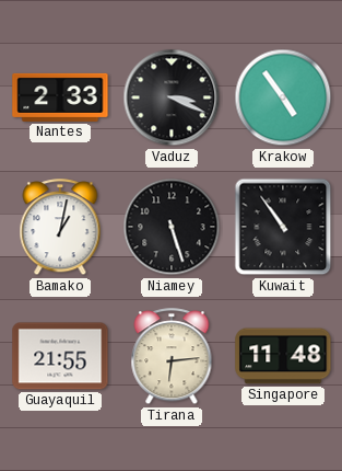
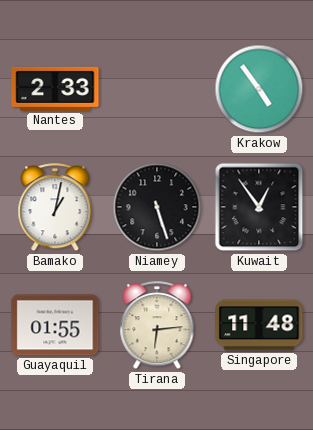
Vaduz: 3:19 -> none (172, 97)
Kuwait: 10:54 -> 12:54 (259, 207)
Guayaquil: 21:55 -> 01:55 (55, 325)
